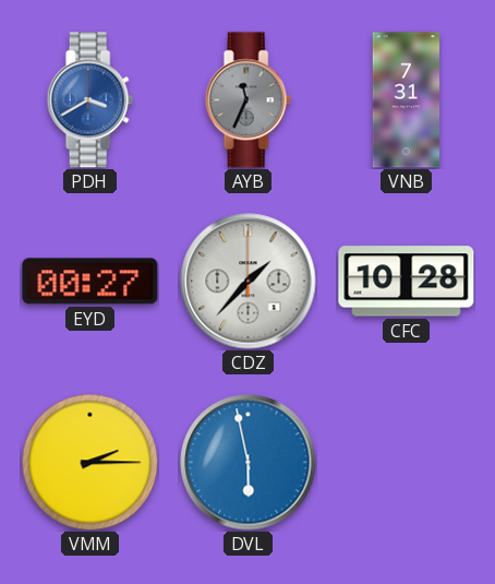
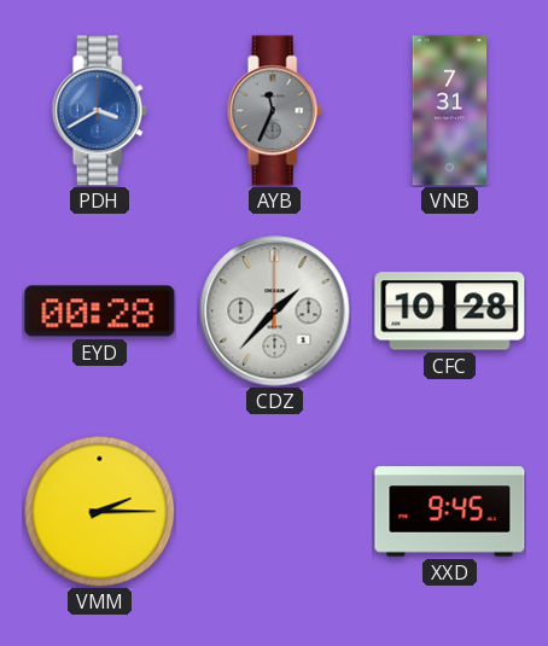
EYD: 00:27 -> 00:28 (100, 312)
DVL: 5:58 -> none (249, 463)
XXD: none -> 9:45 (450, 512)
